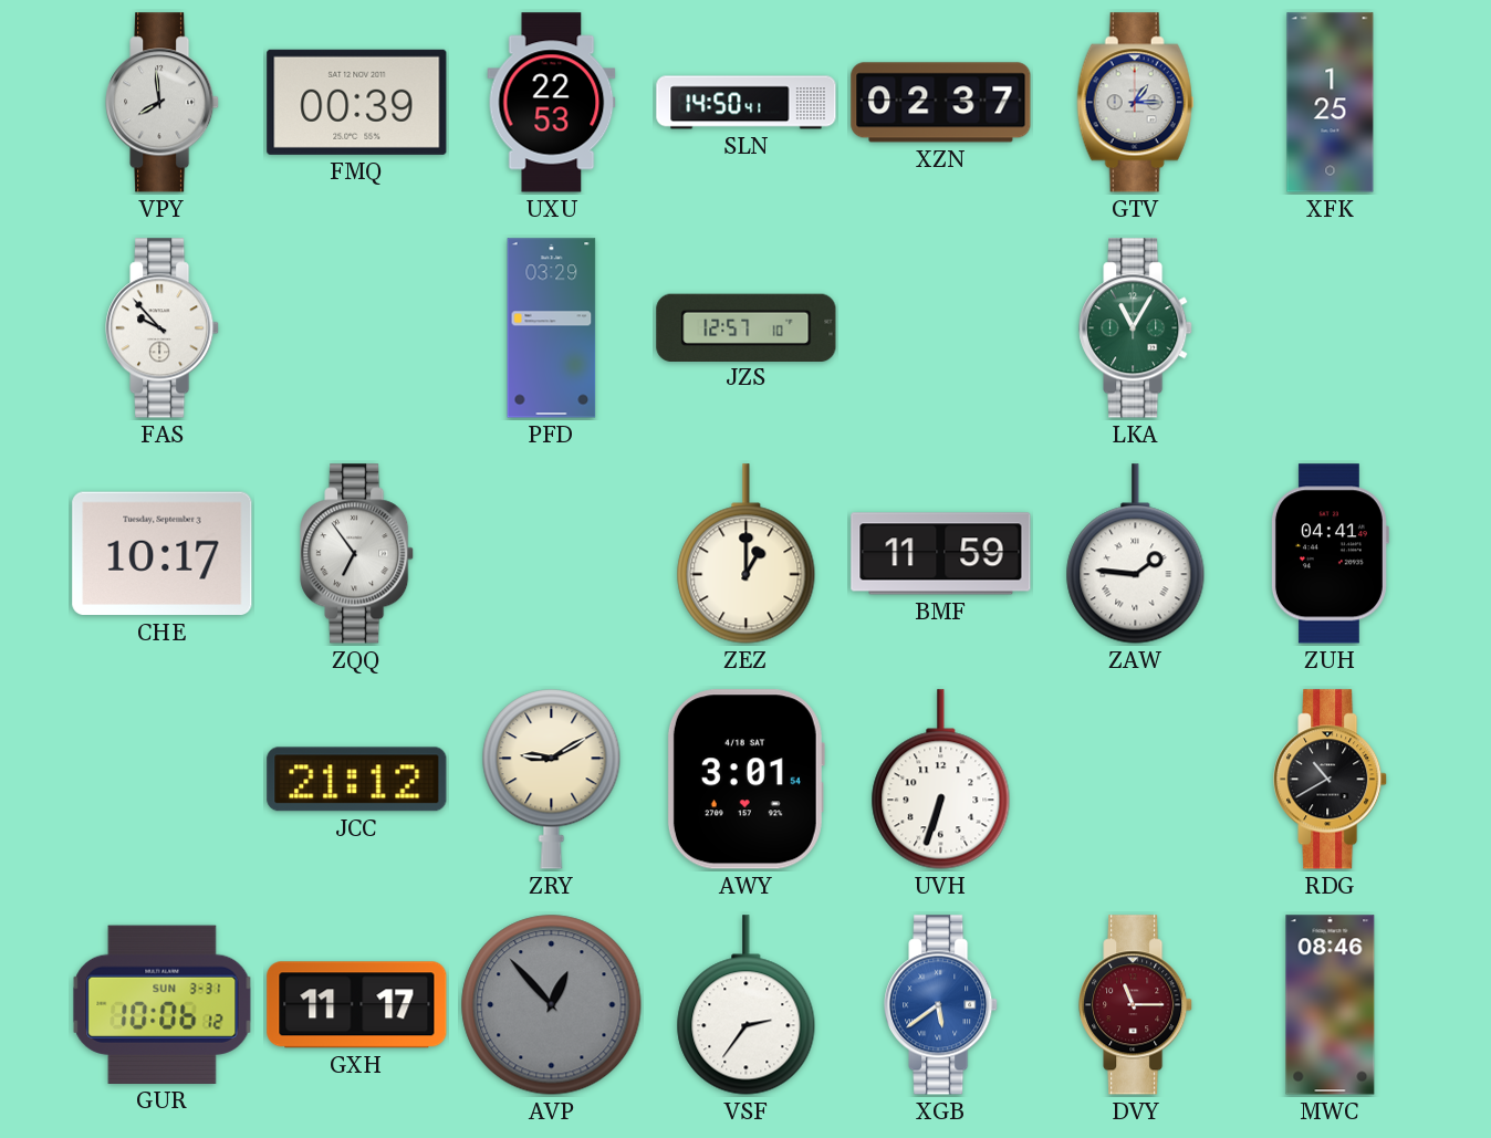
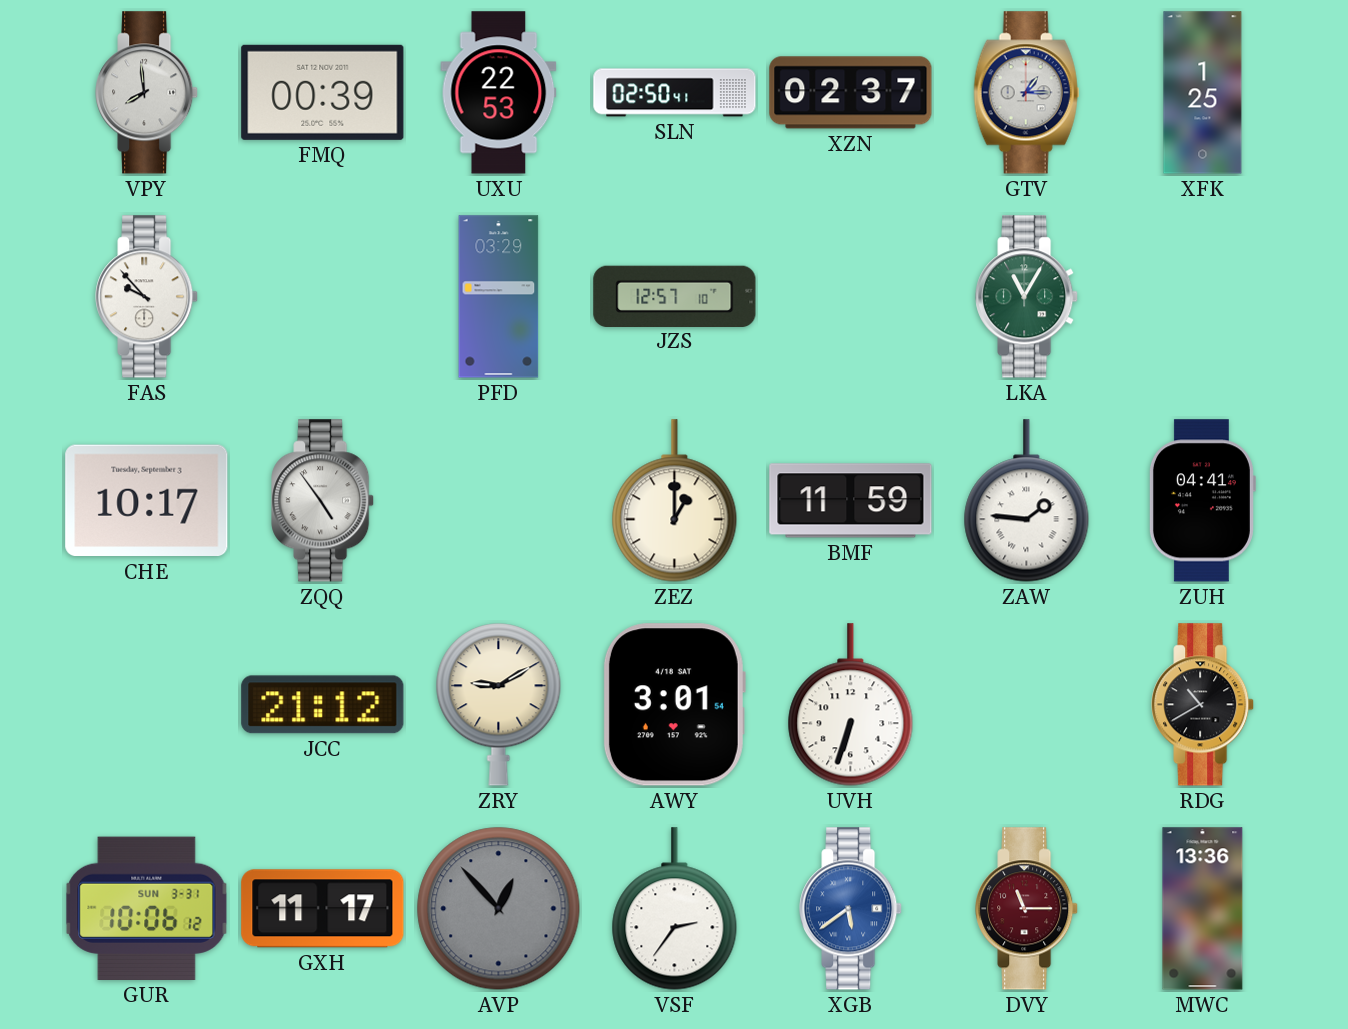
SLN: 14:50 -> 02:50 (675, 93)
ZQQ: 6:54 -> 4:54 (323, 501)
MWC: 08:46 -> 13:36 (1203, 909)
